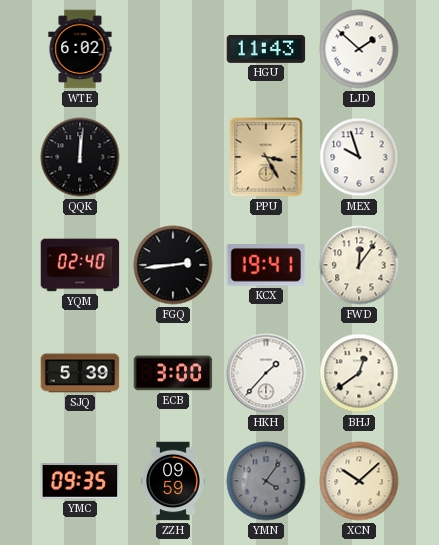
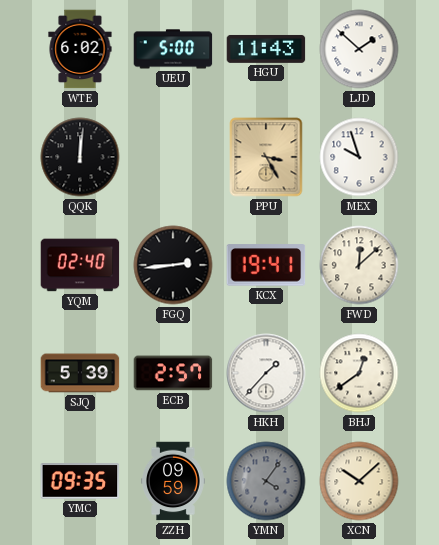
UEU: none -> 5:00 (173, 49)
FWD: 12:06 -> 12:08 (359, 265)
ECB: 3:00 -> 2:57 (173, 373)
